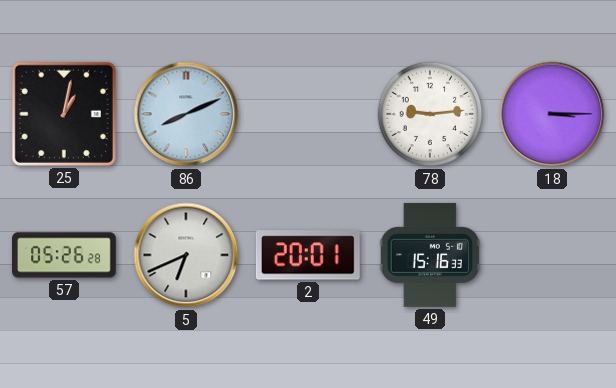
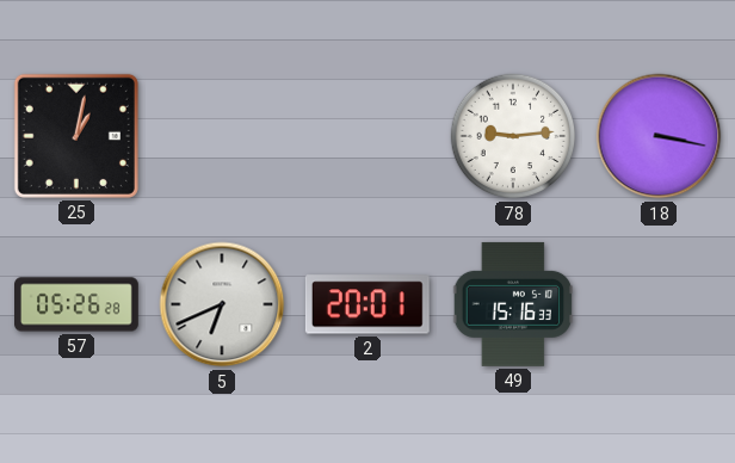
86: 8:11 -> none (186, 114)
18: 3:15 -> 3:17 (659, 136)
